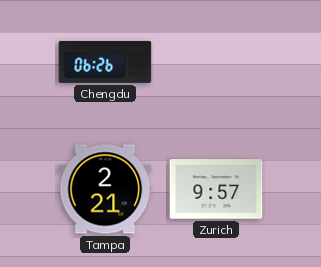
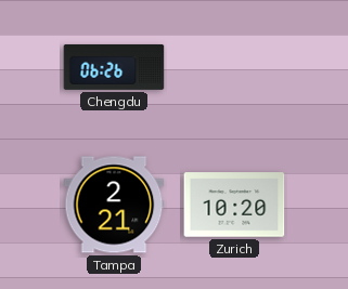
Zurich: 9:57 -> 10:20 (234, 205)
